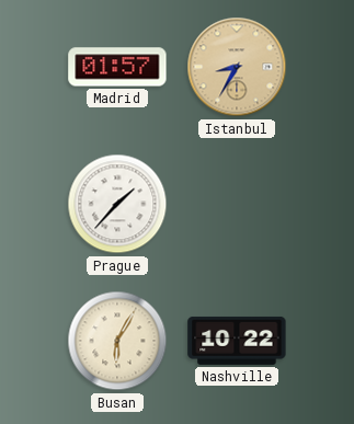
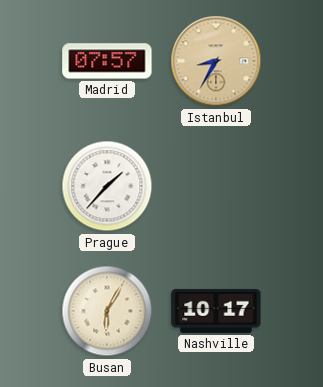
Madrid: 01:57 -> 07:57 (107, 61)
Nashville: 10:22 -> 10:17 (216, 311)
